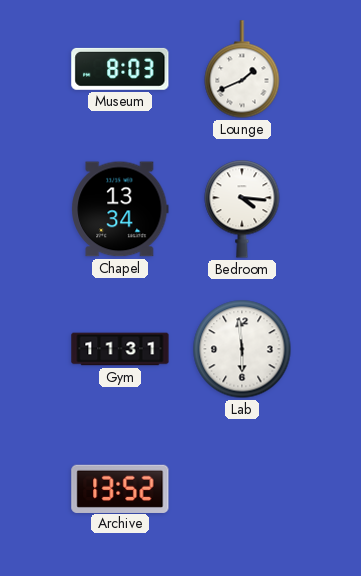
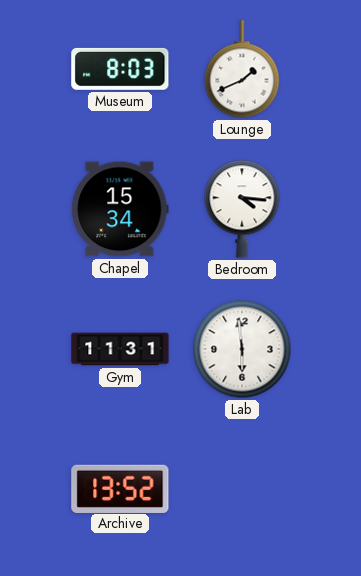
Chapel: 13:34 -> 15:34 (120, 209)
